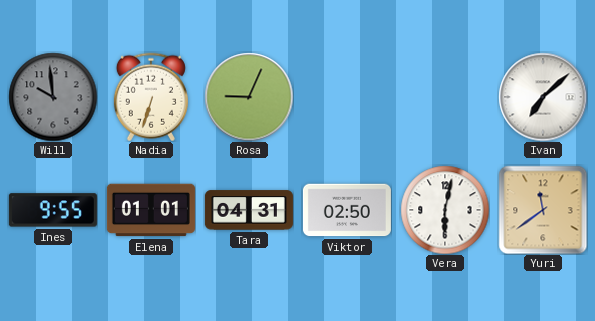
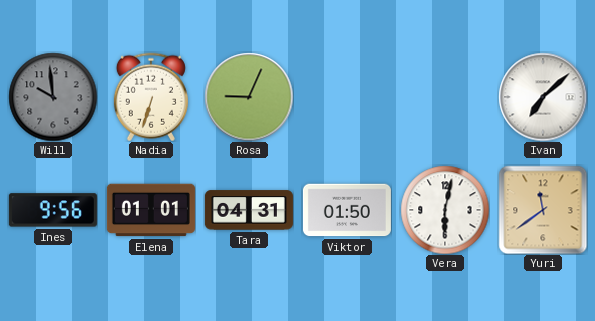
Ines: 9:55 -> 9:56 (53, 210)
Viktor: 02:50 -> 01:50 (347, 210)
